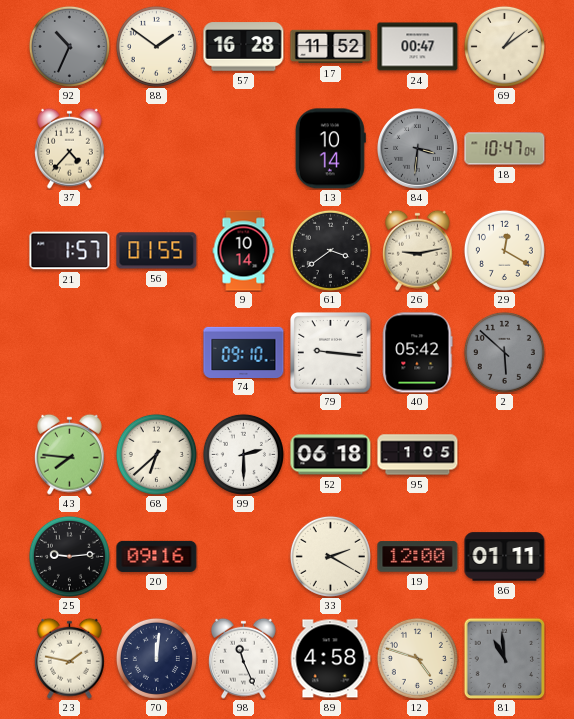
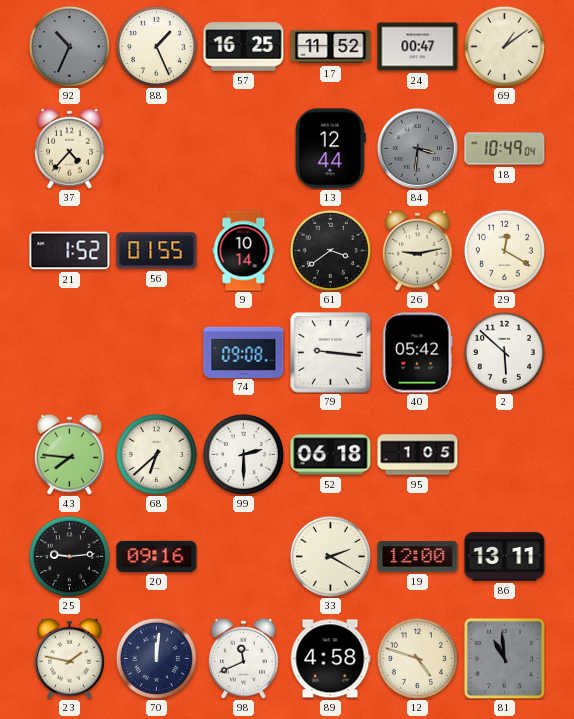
88: 1:51 -> 1:26 (156, 46)
57: 16:28 -> 16:25 (244, 47)
13: 10:14 -> 12:44 (330, 149)
18: 10:47 -> 10:49 (505, 149)
21: 1:57 -> 1:52 (70, 251)
74: 09:10 -> 09:08 (244, 352)
2 dial: grey -> white (504, 352)
86: 01:11 -> 13:11 (505, 557)
98: 11:26 -> 11:41 (243, 658)
